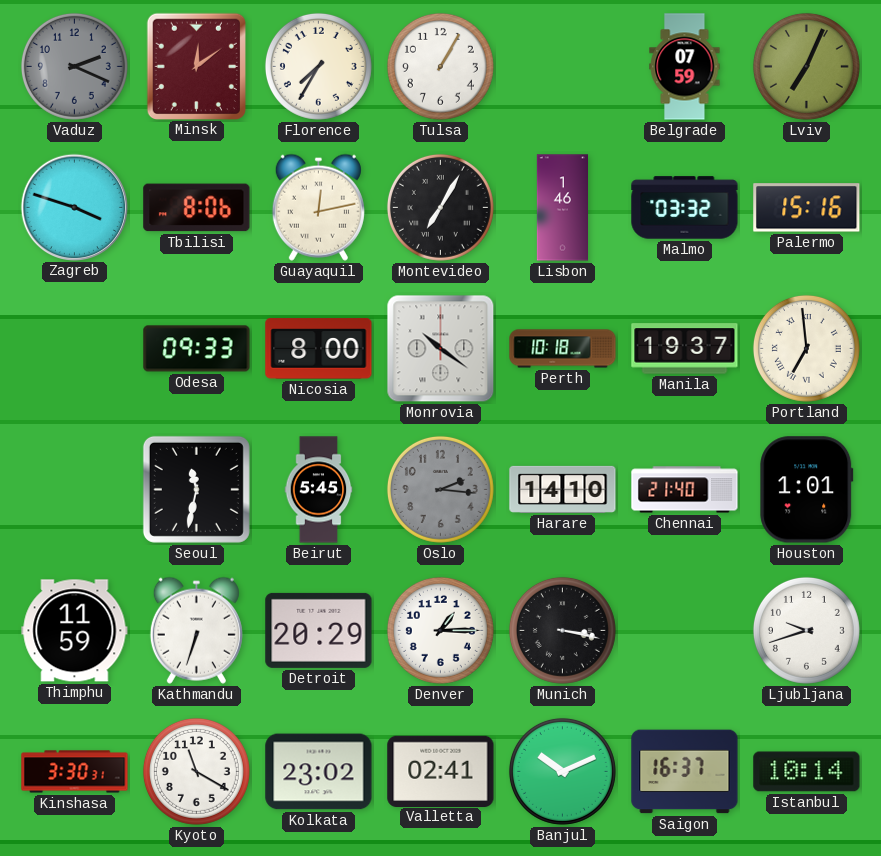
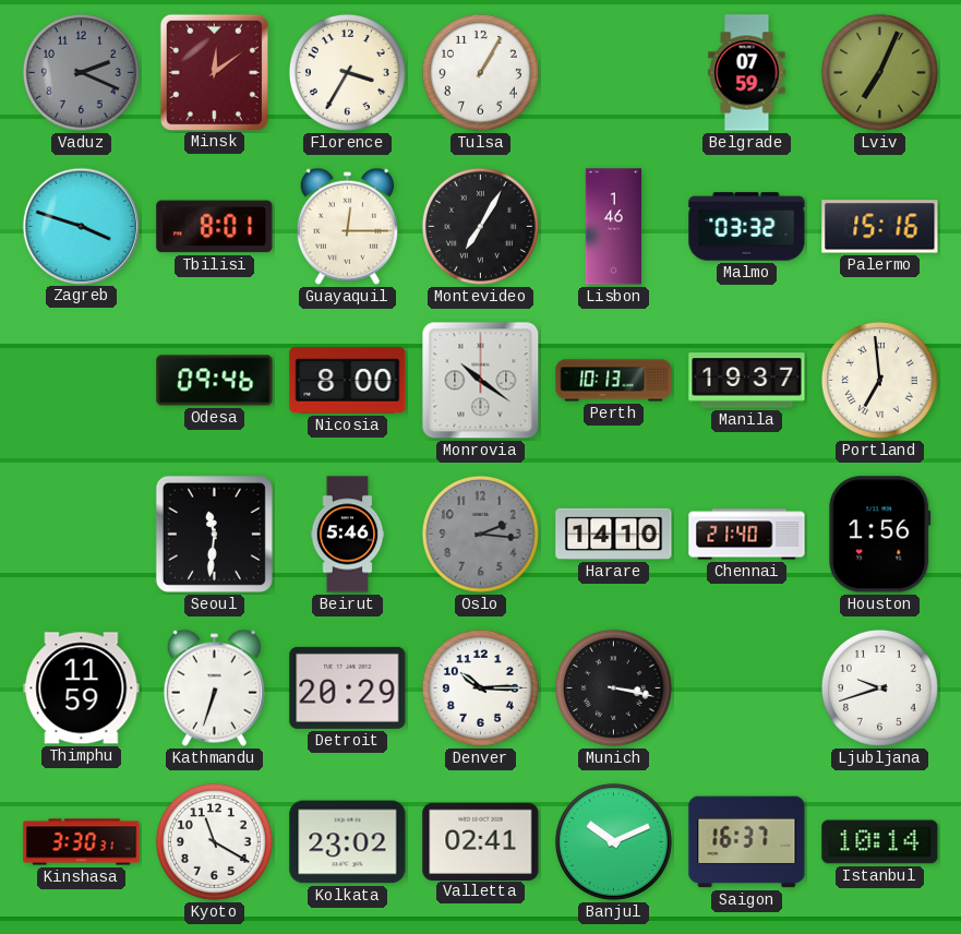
Florence: 7:35 -> 3:35 (347, 72)
Tbilisi: 8:06 -> 8:01 (215, 227)
Guayaquil: 12:13 -> 12:15 (347, 226)
Odesa: 09:33 -> 09:46 (215, 381)
Perth: 10:18 -> 10:13 (614, 381)
Seoul: 11:32 -> 11:31 (214, 534)
Beirut: 5:45 -> 5:46 (348, 535)
Houston: 1:01 -> 1:56 (880, 535)
Denver: 1:15 -> 10:15 (480, 687)
